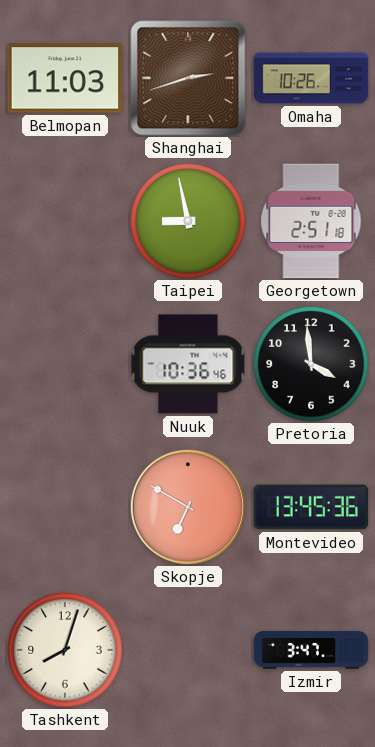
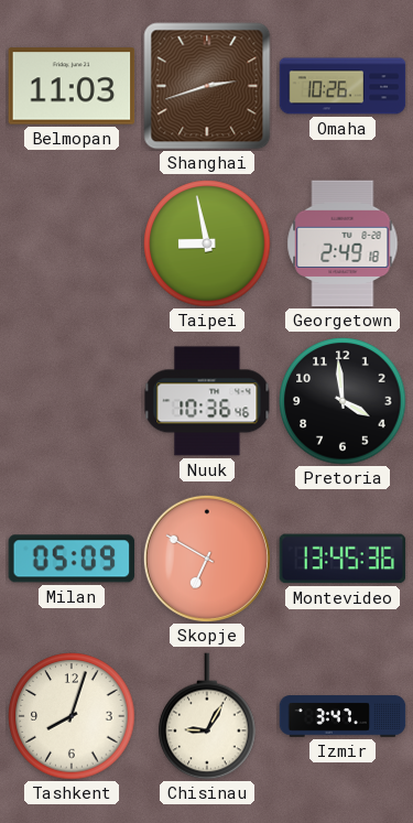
Georgetown: 2:51 -> 2:49 (343, 243)
Milan: none -> 05:09 (72, 559)
Chisinau: none -> 9:05 (207, 716)
